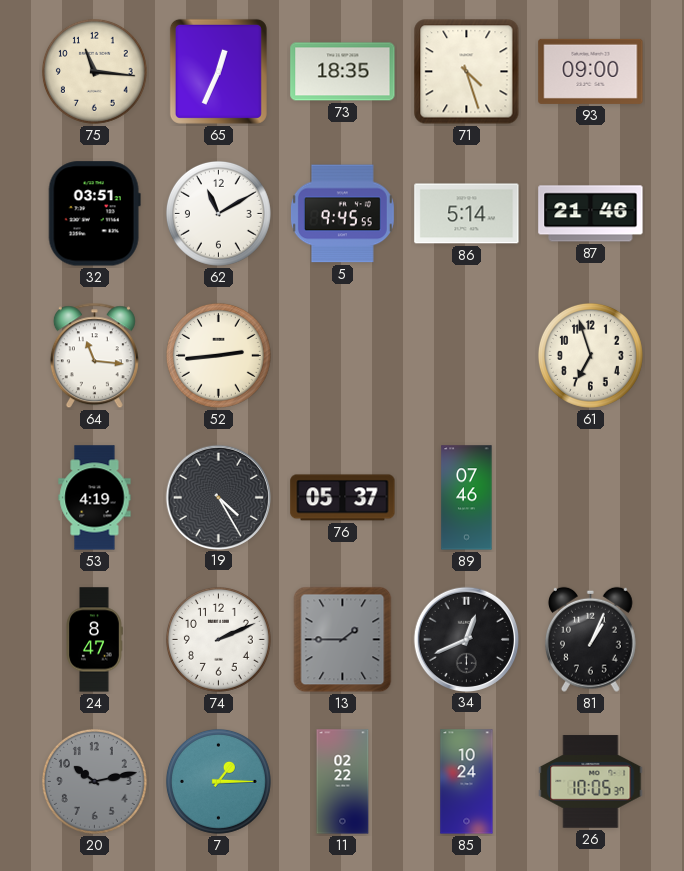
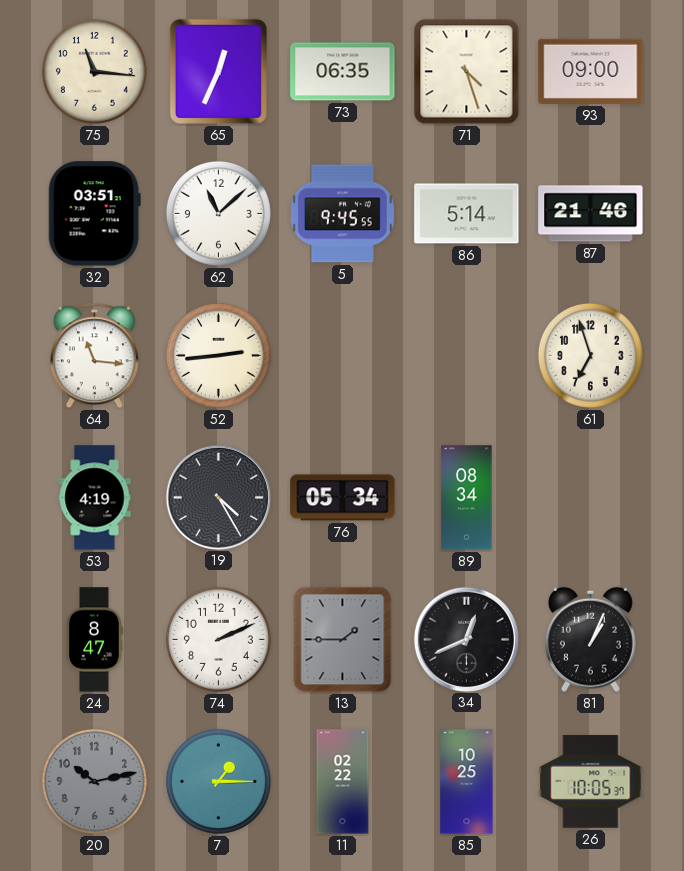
73: 18:35 -> 06:35 (343, 72)
62: 11:10 -> 11:08 (218, 213)
76: 05:37 -> 05:34 (343, 498)
89: 07:46 -> 08:34 (467, 498)
85: 10:24 -> 10:25 (467, 782)
